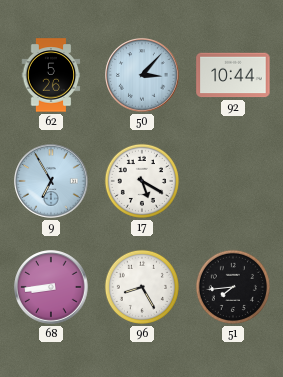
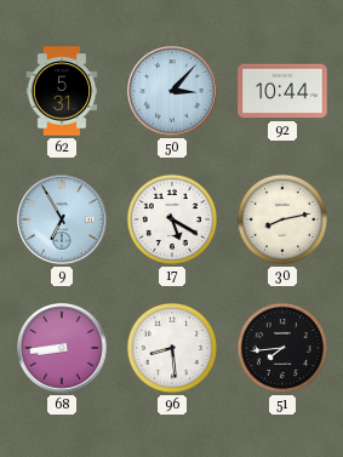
62: 5:26 -> 5:31 (62, 91)
30: none -> 8:13 (282, 219)
96: 8:25 -> 8:29 (172, 348)
